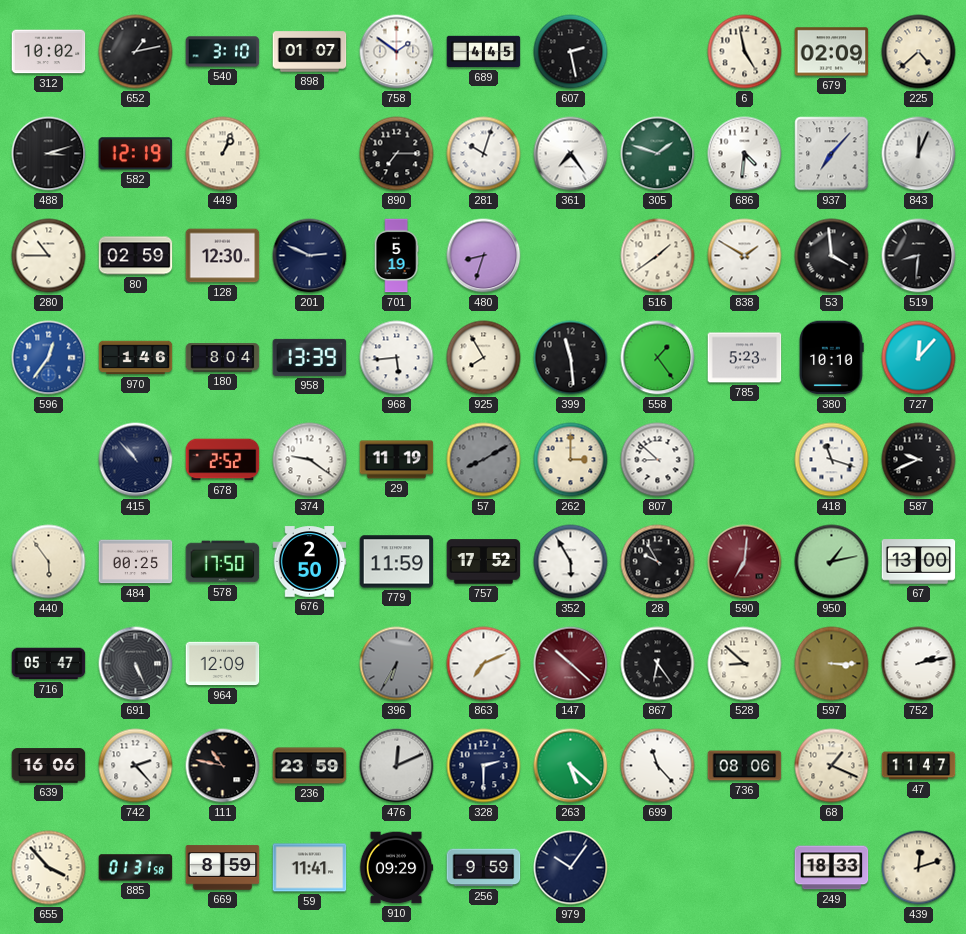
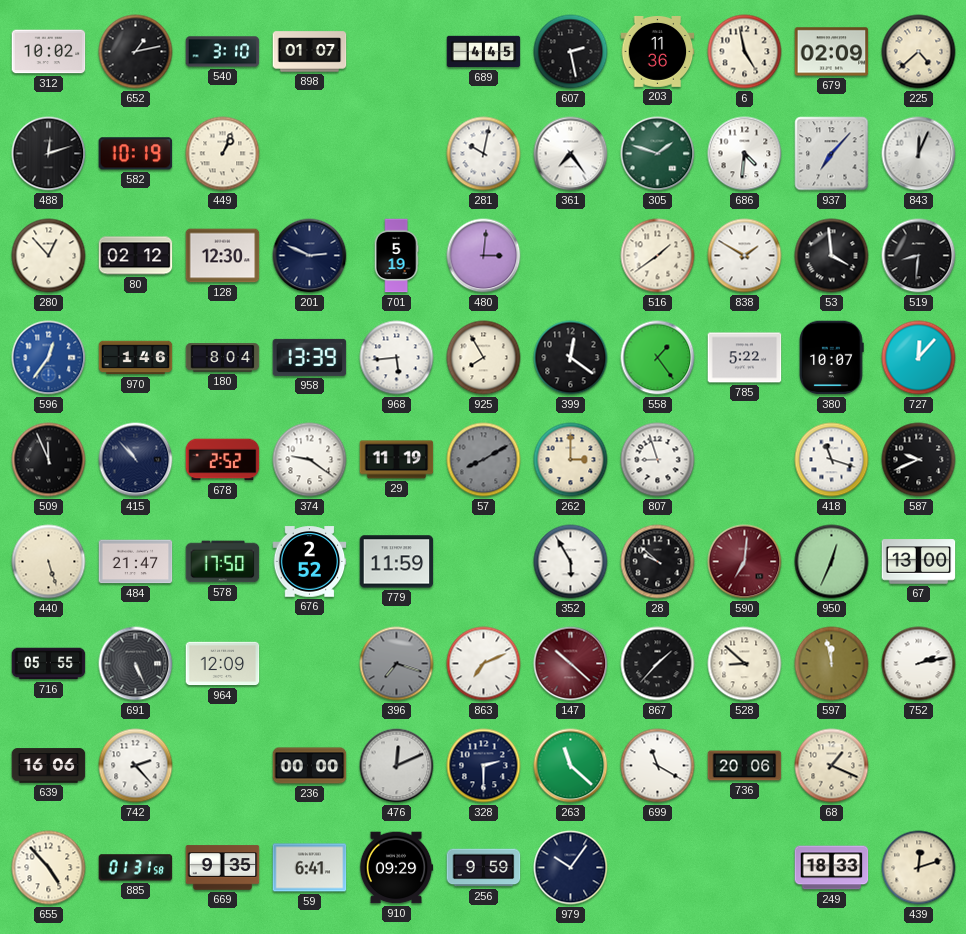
758: 1:51 -> none (397, 52)
203: none -> 11:36 (658, 52)
488: 3:12 -> 12:12 (49, 154)
582: 12:19 -> 10:19 (136, 154)
890: 7:15 -> none (397, 154)
281: 10:03 -> 10:02 (484, 154)
280: 10:45 -> 12:53 (49, 256)
80: 02:59 -> 02:12 (136, 256)
480: 8:33 -> 3:01 (484, 256)
399: 11:29 -> 12:21 (571, 358)
785: 5:23 -> 5:22 (745, 358)
380: 10:10 -> 10:07 (832, 358)
509: none -> 11:56 (49, 460)
807: 8:52 -> 8:57 (658, 460)
440: 5:54 -> 5:27 (49, 562)
484: 00:25 -> 21:47 (136, 562)
676: 2:50 -> 2:52 (310, 562)
757: 17:52 -> none (484, 562)
28: 9:55 -> 9:52 (658, 562)
950: 1:13 -> 12:34 (832, 562)
716: 05:47 -> 05:55 (49, 664)
396: 6:35 -> 7:18 (397, 664)
867: 6:24 -> 1:37 (658, 664)
597: 3:15 -> 11:58 (832, 664)
111: 10:47 -> none (223, 766)
236: 23:59 -> 00:00 (310, 766)
263: 5:22 -> 11:22 (571, 766)
699: 11:23 -> 11:20 (658, 766)
736: 08:06 -> 20:06 (745, 766)
47: 11:47 -> none (919, 766)
655: 3:53 -> 4:53 (49, 868)
669: 8:59 -> 9:35 (223, 868)
59: 11:41 -> 6:41 (310, 868)
